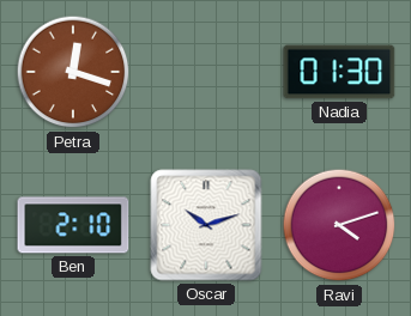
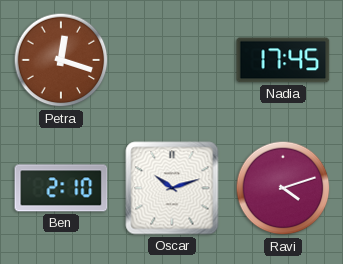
Nadia: 01:30 -> 17:45 (283, 60)
